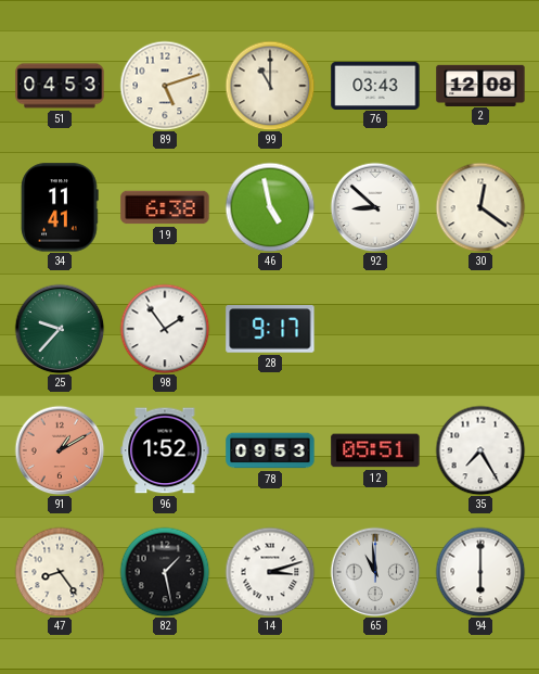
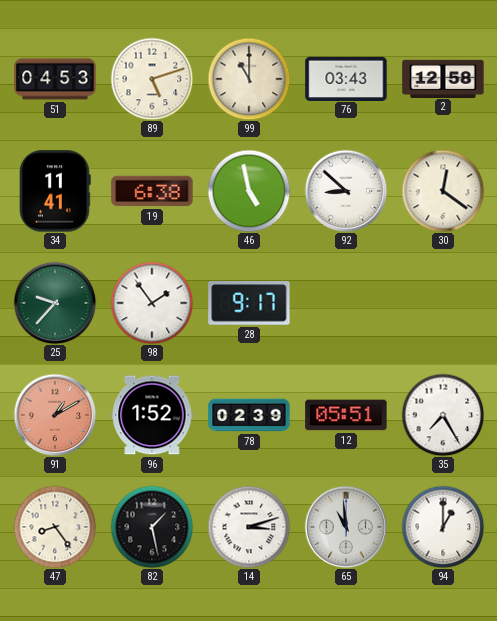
2: 12:08 -> 12:58 (443, 78)
78: 09:53 -> 02:39 (249, 415)
94: 6:00 -> 1:00 (443, 527)
